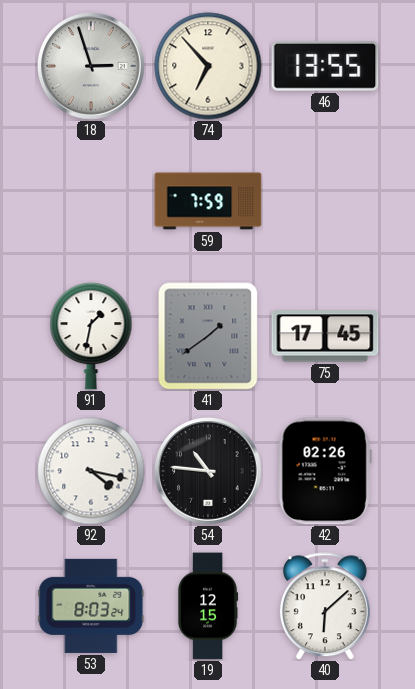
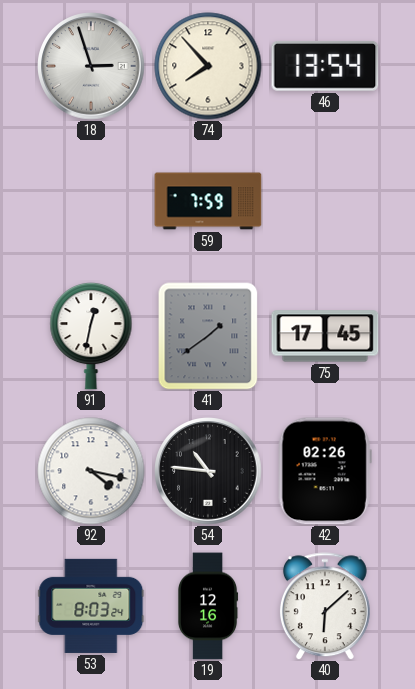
74: 6:53 -> 7:53 (208, 66)
46: 13:55 -> 13:54 (325, 66)
91: 1:32 -> 12:32 (91, 336)
19: 12:15 -> 12:16 (208, 606)
